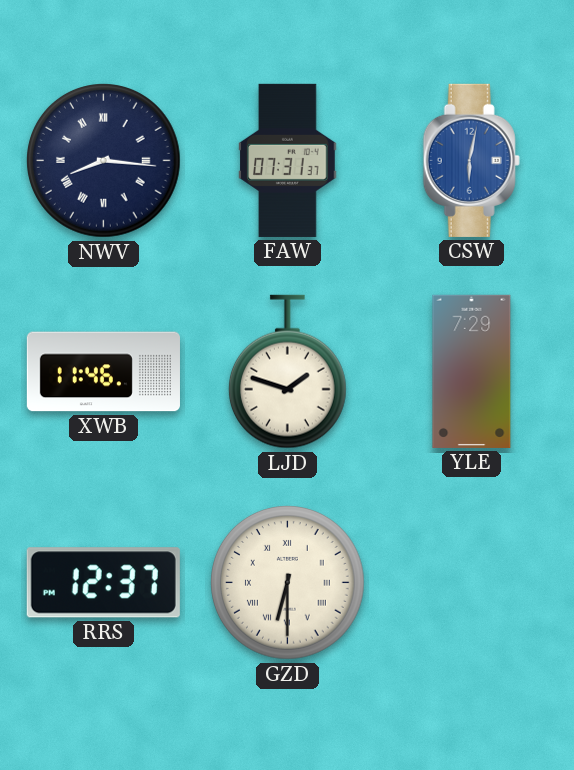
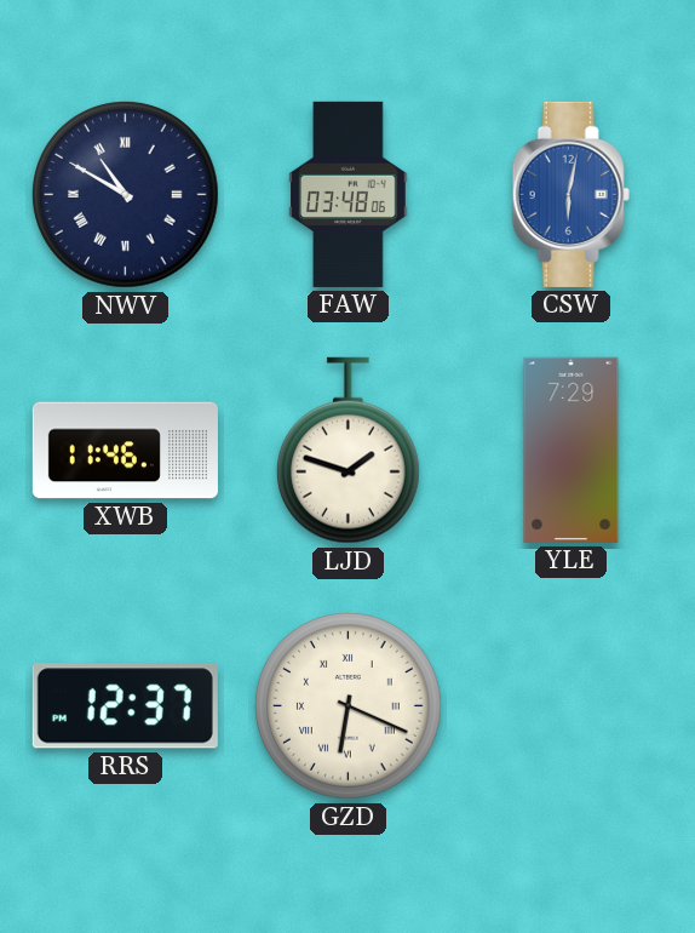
NWV: 8:16 -> 10:50 (126, 195)
FAW: 07:31 -> 03:48 (349, 194)
GZD: 6:30 -> 6:19 (349, 706)
